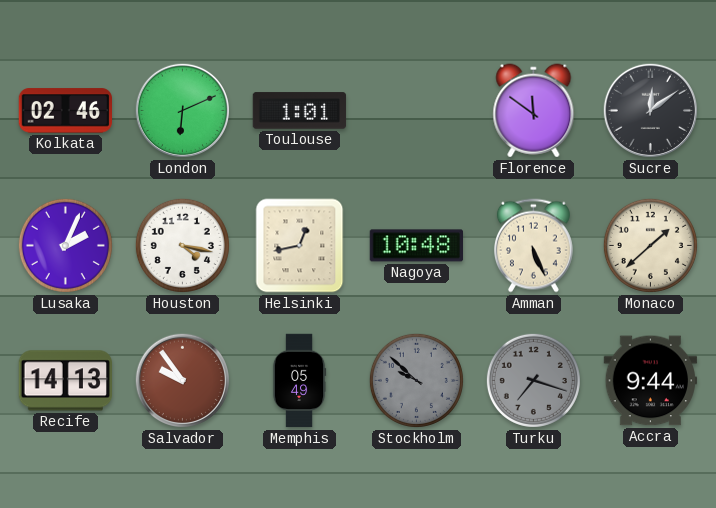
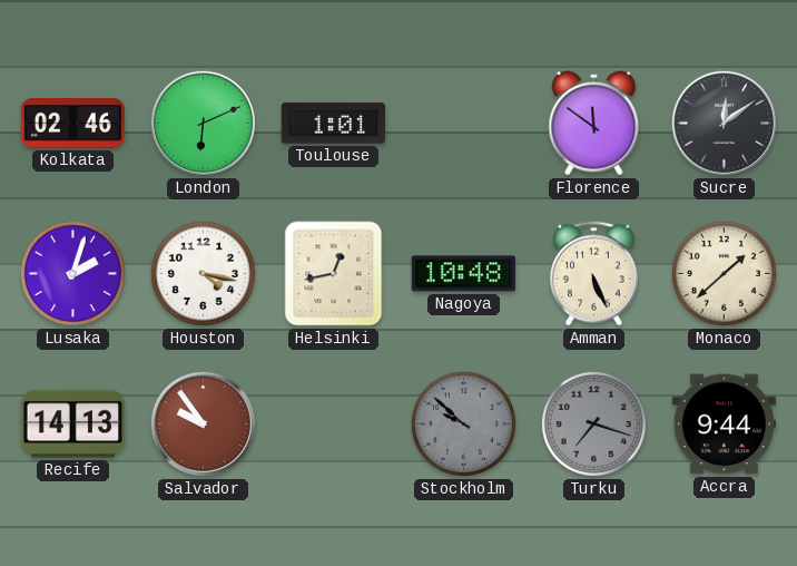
Lusaka: 2:04 -> 2:03 (72, 273)
Memphis: 05:49 -> none (299, 381)
